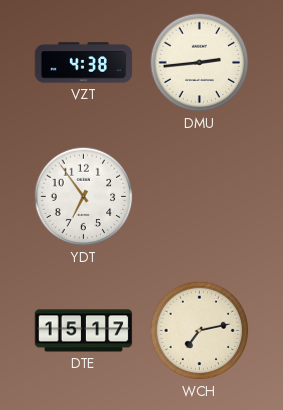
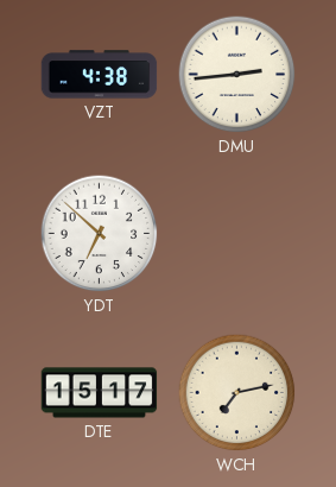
YDT: 6:54 -> 6:52 (100, 234)
